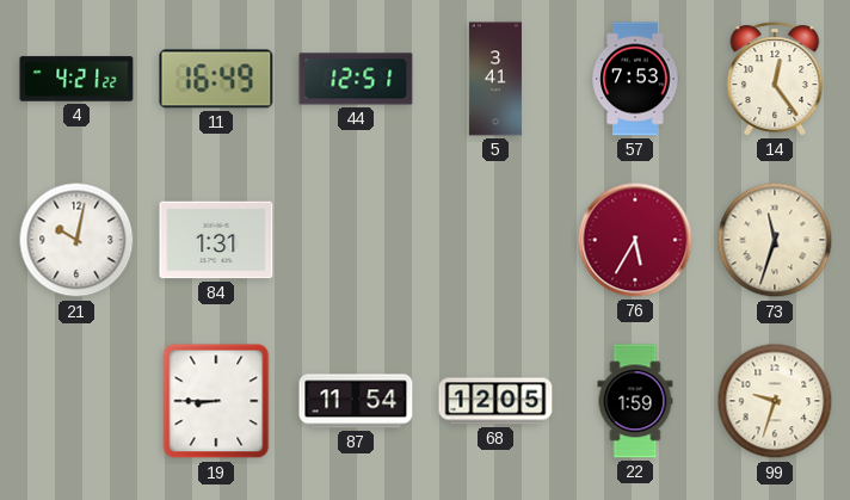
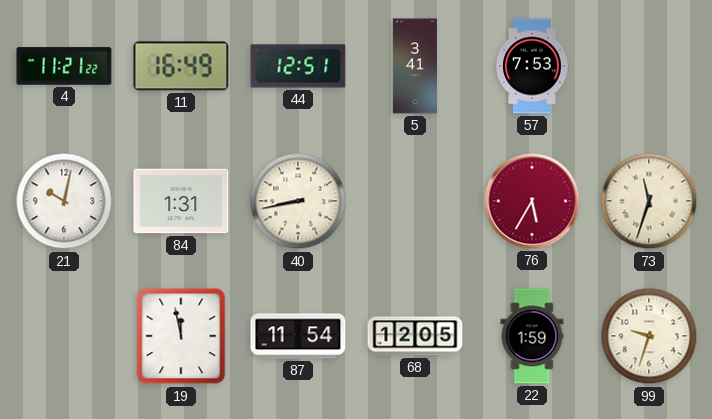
4: 4:21 -> 11:21 (64, 66)
14: 12:24 -> none (775, 79)
40: none -> 8:43 (298, 201)
19: 8:45 -> 11:58 (181, 336)
